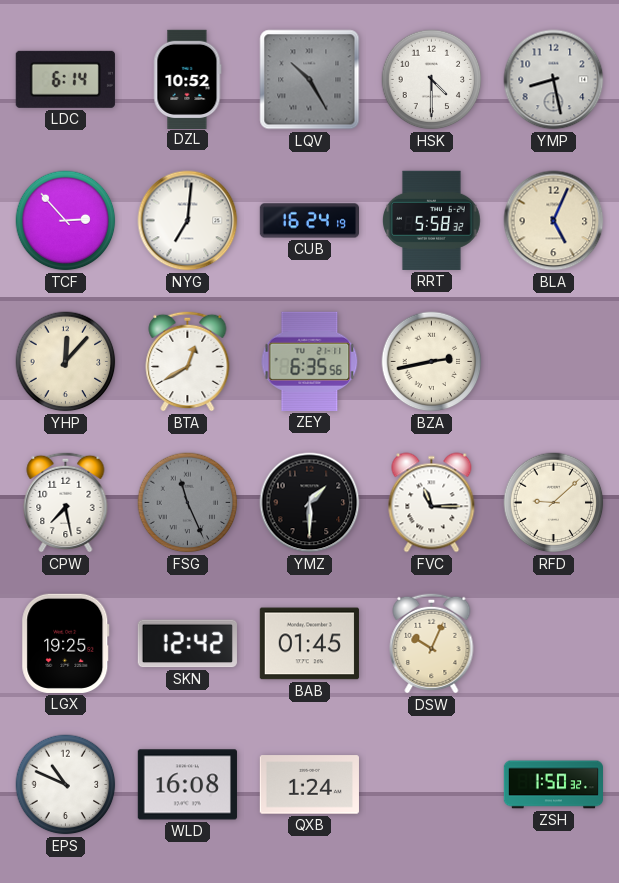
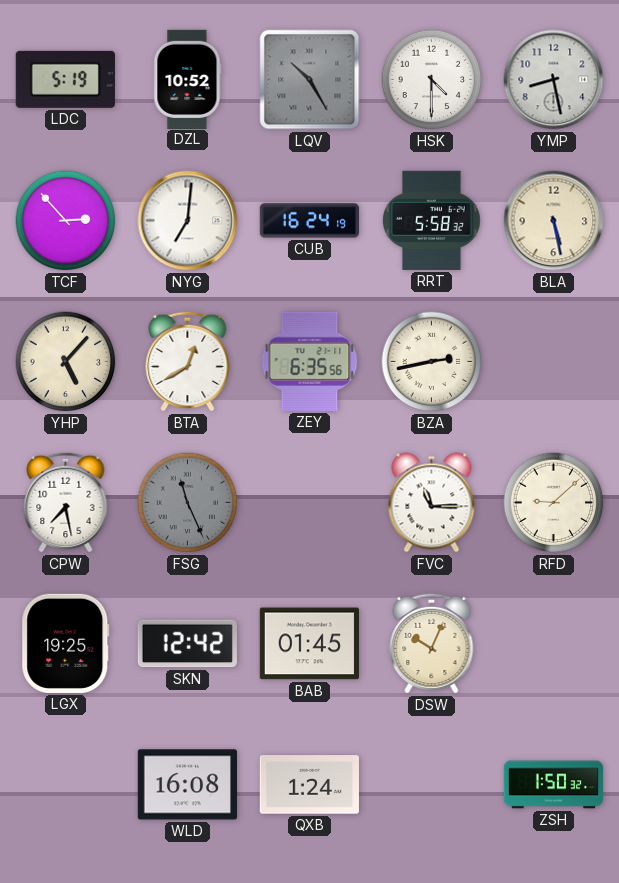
LDC: 6:14 -> 5:19 (65, 79)
BLA: 5:04 -> 5:28 (554, 221)
YHP: 12:07 -> 5:07 (66, 362)
YMZ: 1:30 -> none (310, 503)
EPS: 10:49 -> none (66, 785)
